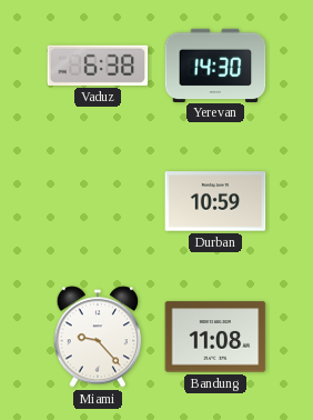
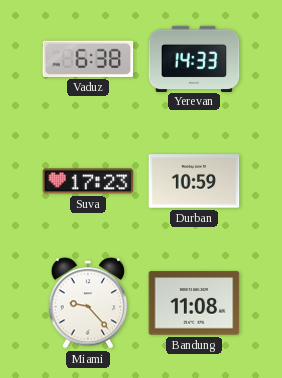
Yerevan: 14:30 -> 14:33 (194, 58)
Suva: none -> 17:23 (88, 181)
